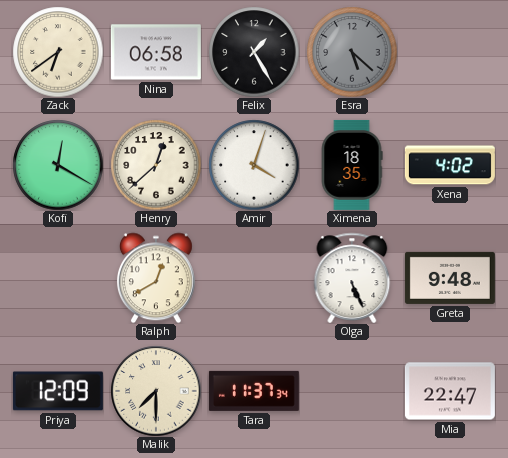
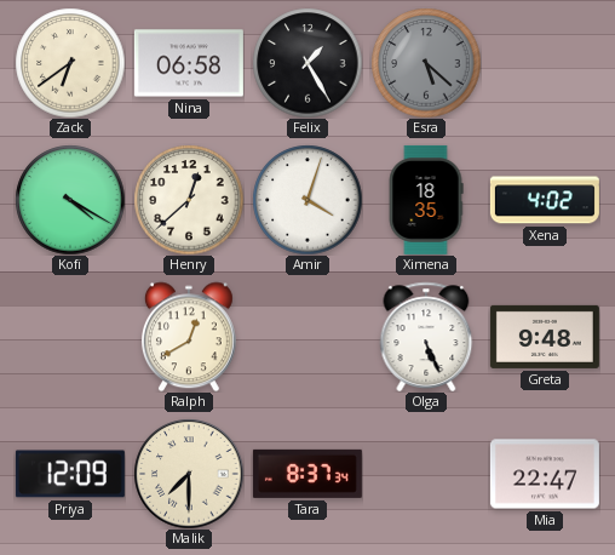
Kofi: 12:20 -> 4:20 (70, 200)
Tara: 11:37 -> 8:37 (307, 474)
